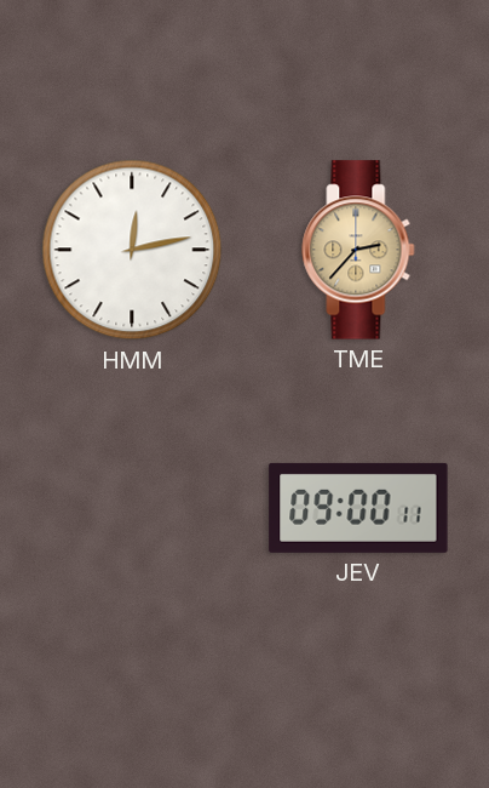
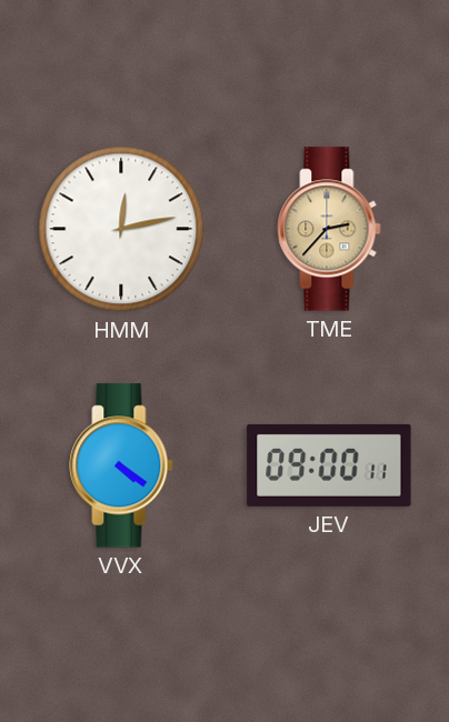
VVX: none -> 4:21 (121, 465)
